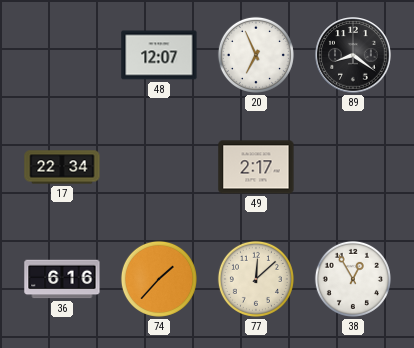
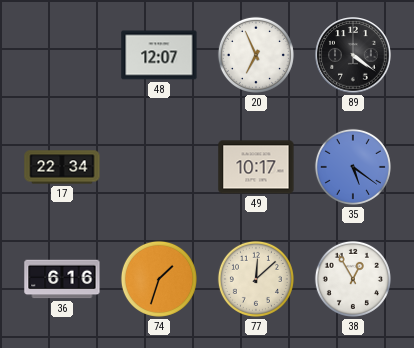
89: 8:21 -> 4:21 (353, 55)
49: 2:17 -> 10:17 (256, 167)
35: none -> 5:21 (353, 167)
74: 1:37 -> 1:33 (159, 279)
